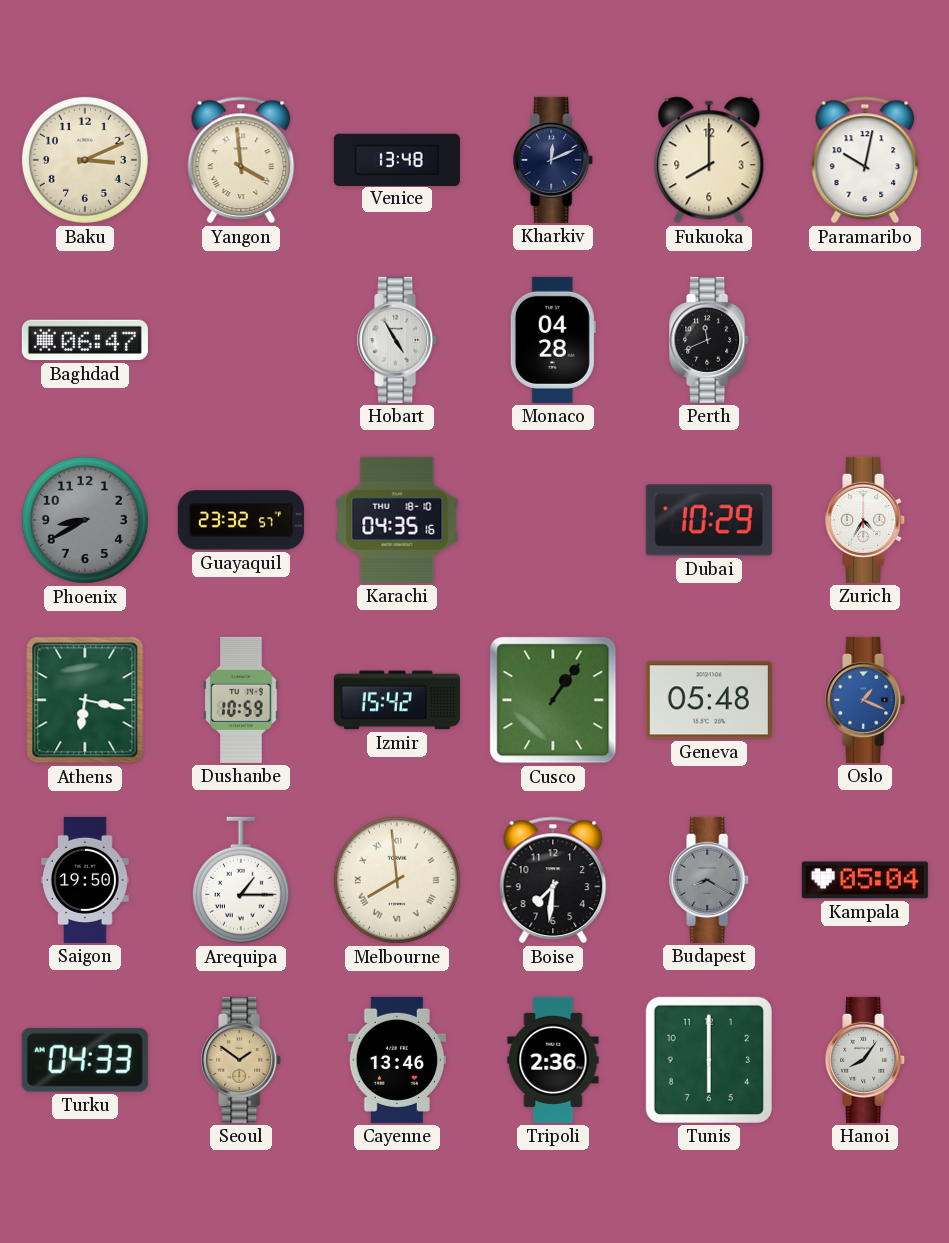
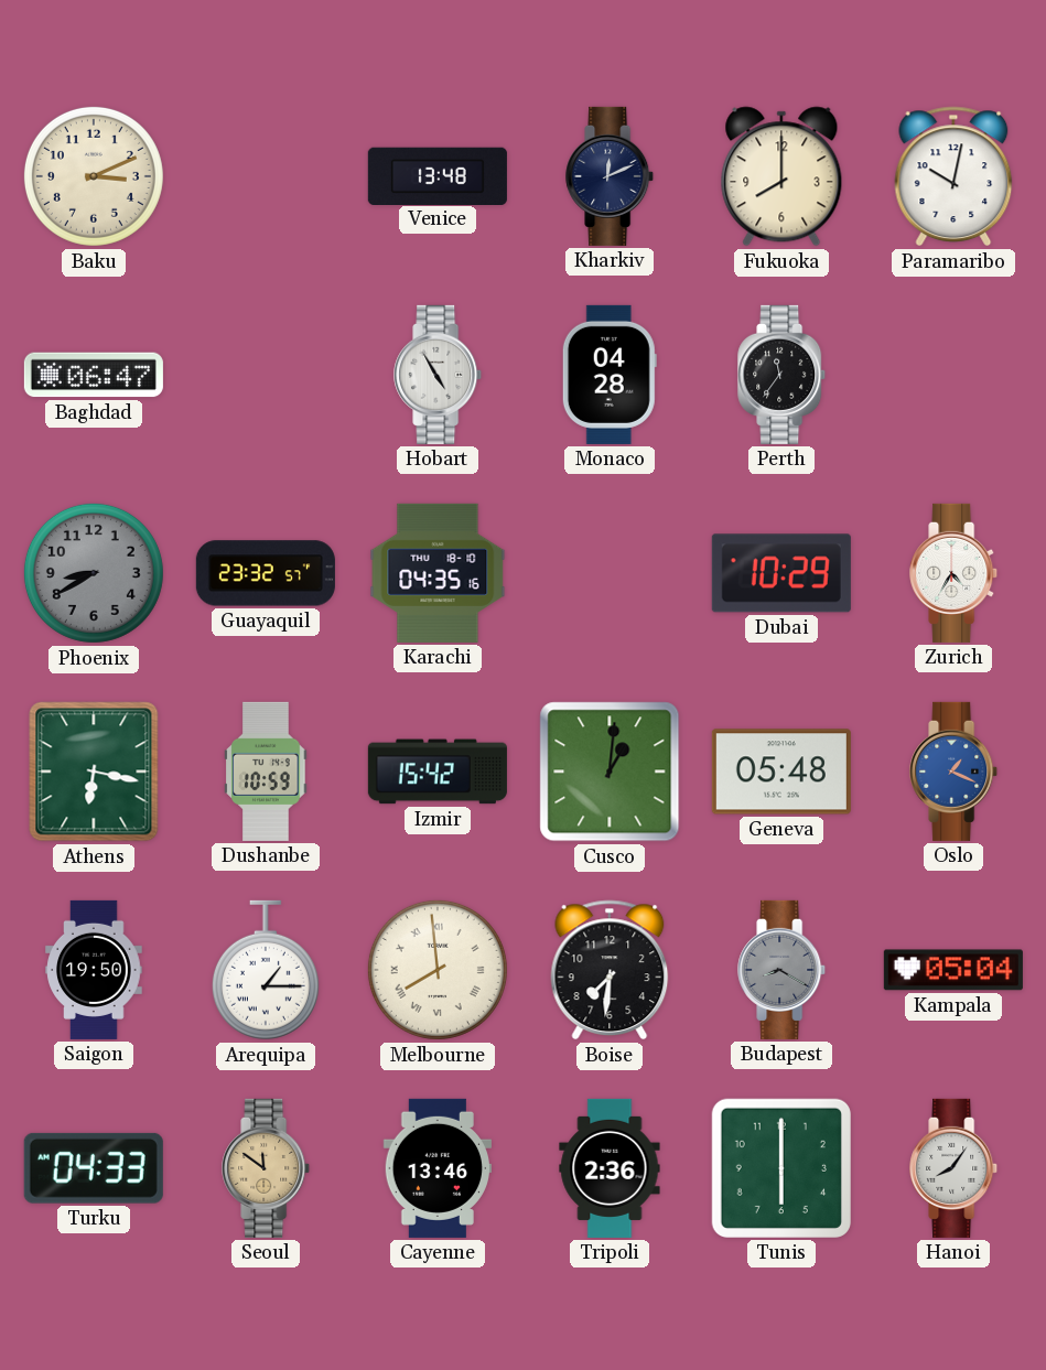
Yangon: 3:59 -> none (241, 160)
Perth: 11:41 -> 11:36 (783, 375)
Cusco: 1:06 -> 1:01 (610, 772)
Seoul: 1:51 -> 11:51 (267, 1168)
